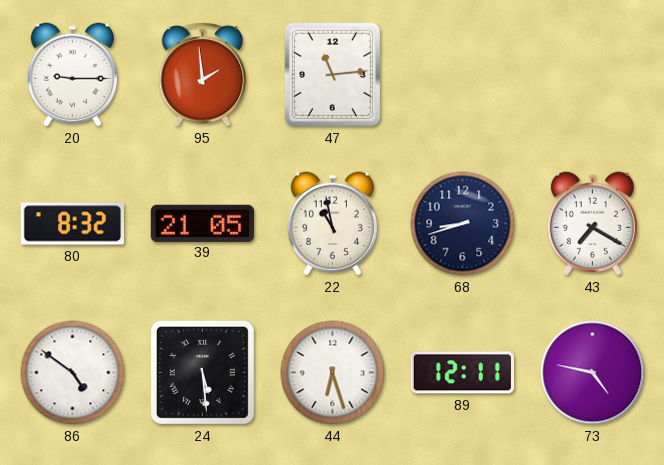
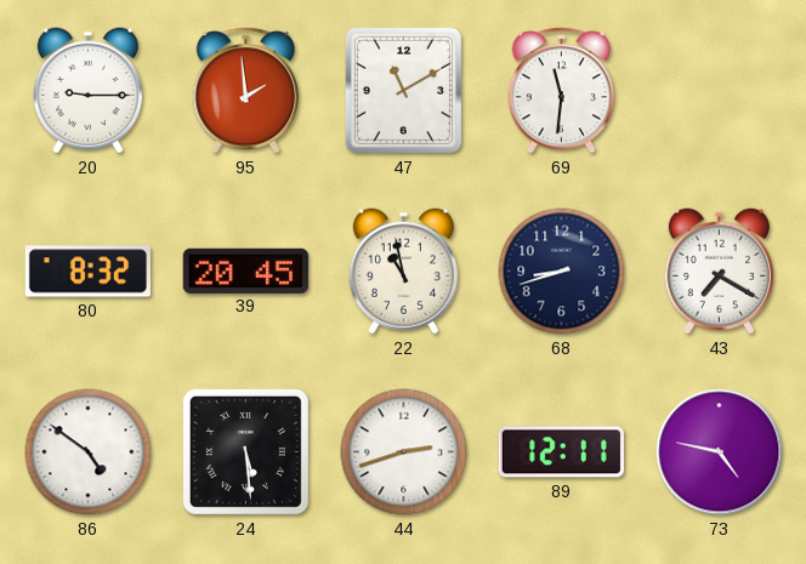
47: 11:14 -> 11:10 (403, 90)
69: none -> 11:31 (562, 91)
39: 21:05 -> 20:45 (245, 270)
44: 6:27 -> 2:42 (404, 452)
